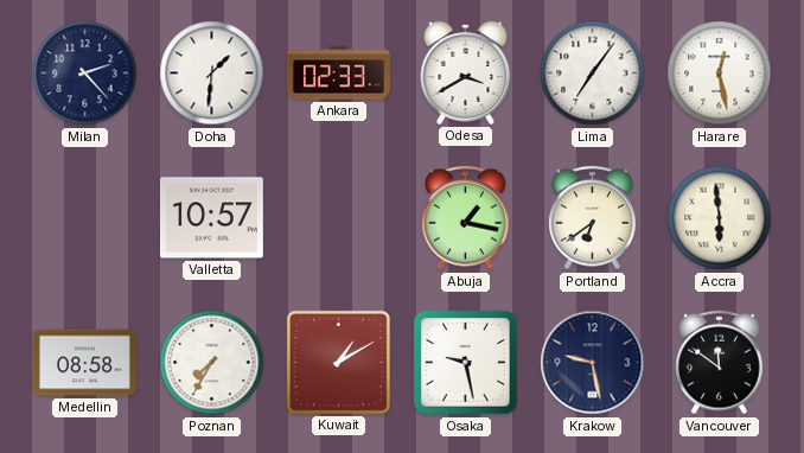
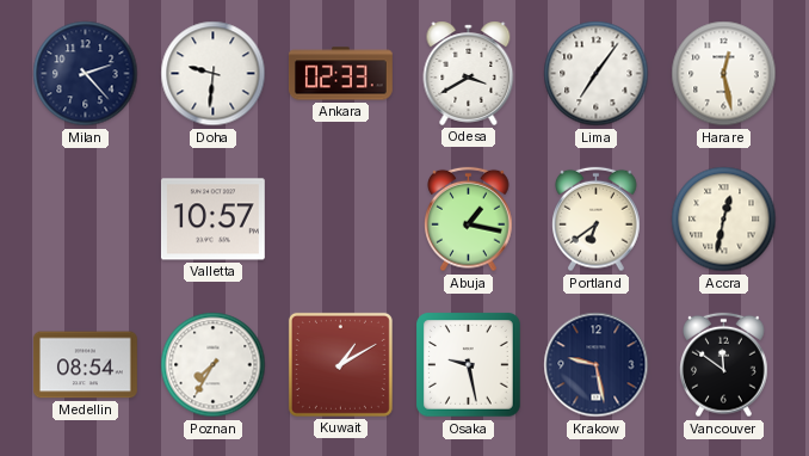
Doha: 1:31 -> 9:31 (214, 74)
Accra: 5:59 -> 12:32 (724, 220)
Medellin: 08:58 -> 08:54 (85, 365)
